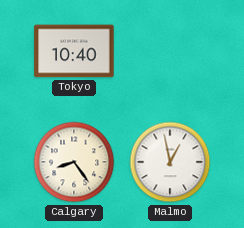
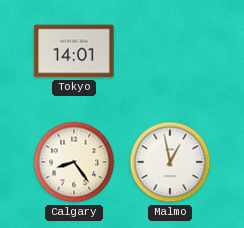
Tokyo: 10:40 -> 14:01 (74, 51)
